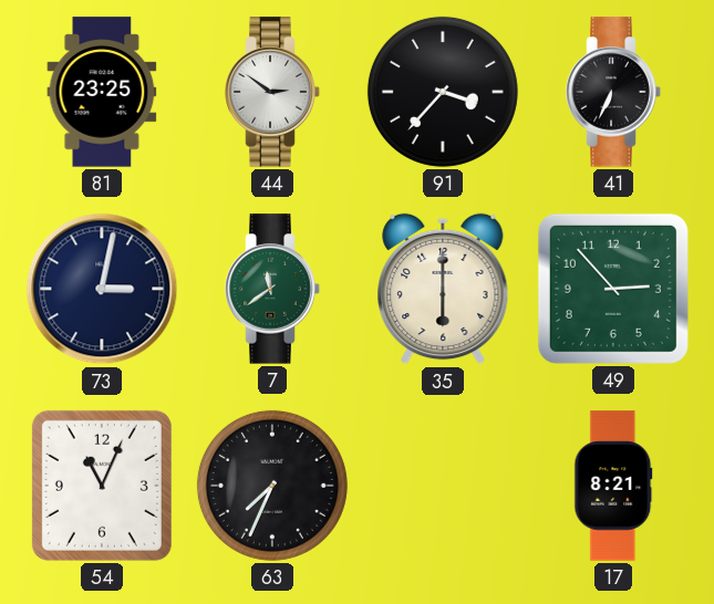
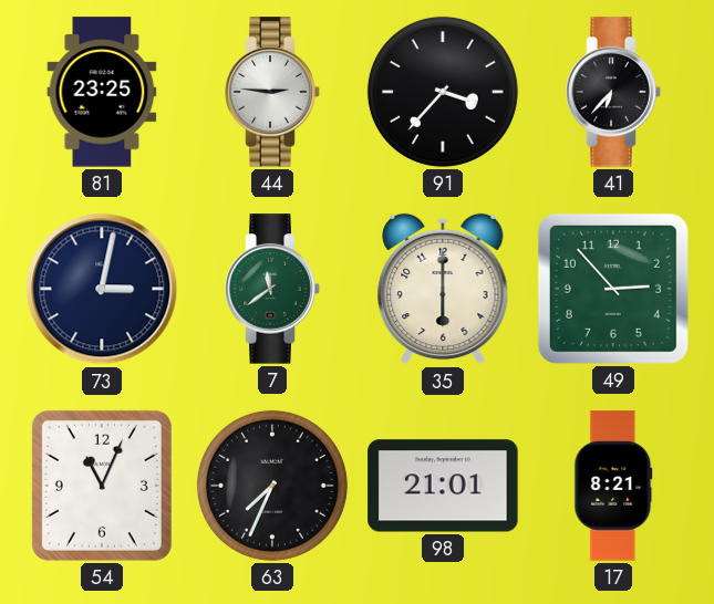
44: 2:51 -> 2:46 (272, 92)
41: 6:34 -> 6:37 (613, 92)
98: none -> 21:01 (443, 486)
